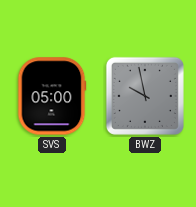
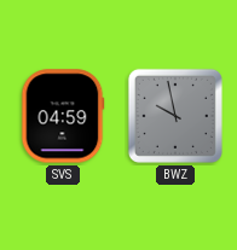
SVS: 05:00 -> 04:59 (63, 116)
